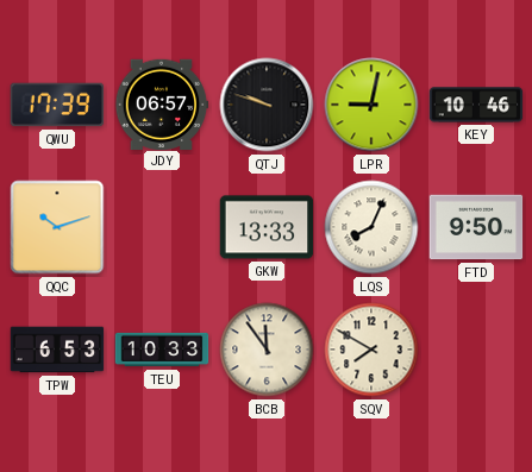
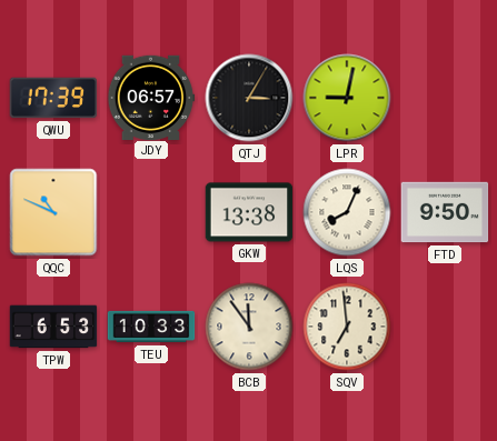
QTJ: 9:48 -> 3:05 (249, 98)
KEY: 10:46 -> none (476, 105)
QQC: 10:12 -> 10:49 (53, 212)
GKW: 13:33 -> 13:38 (249, 212)
SQV: 7:50 -> 6:59 (347, 327)
